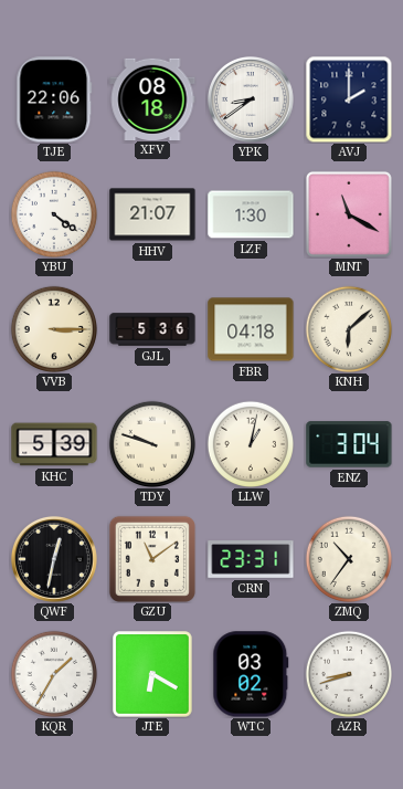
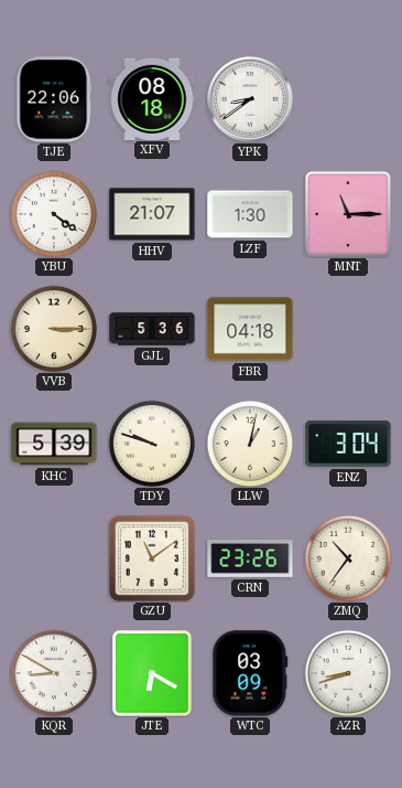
AVJ: 2:00 -> none (349, 99)
MNT: 11:20 -> 11:15 (348, 214)
KNH: 6:08 -> none (348, 328)
QWF: 12:32 -> none (54, 559)
CRN: 23:31 -> 23:26 (250, 560)
KQR: 1:35 -> 8:50 (53, 672)
WTC: 03:02 -> 03:09 (250, 673)
